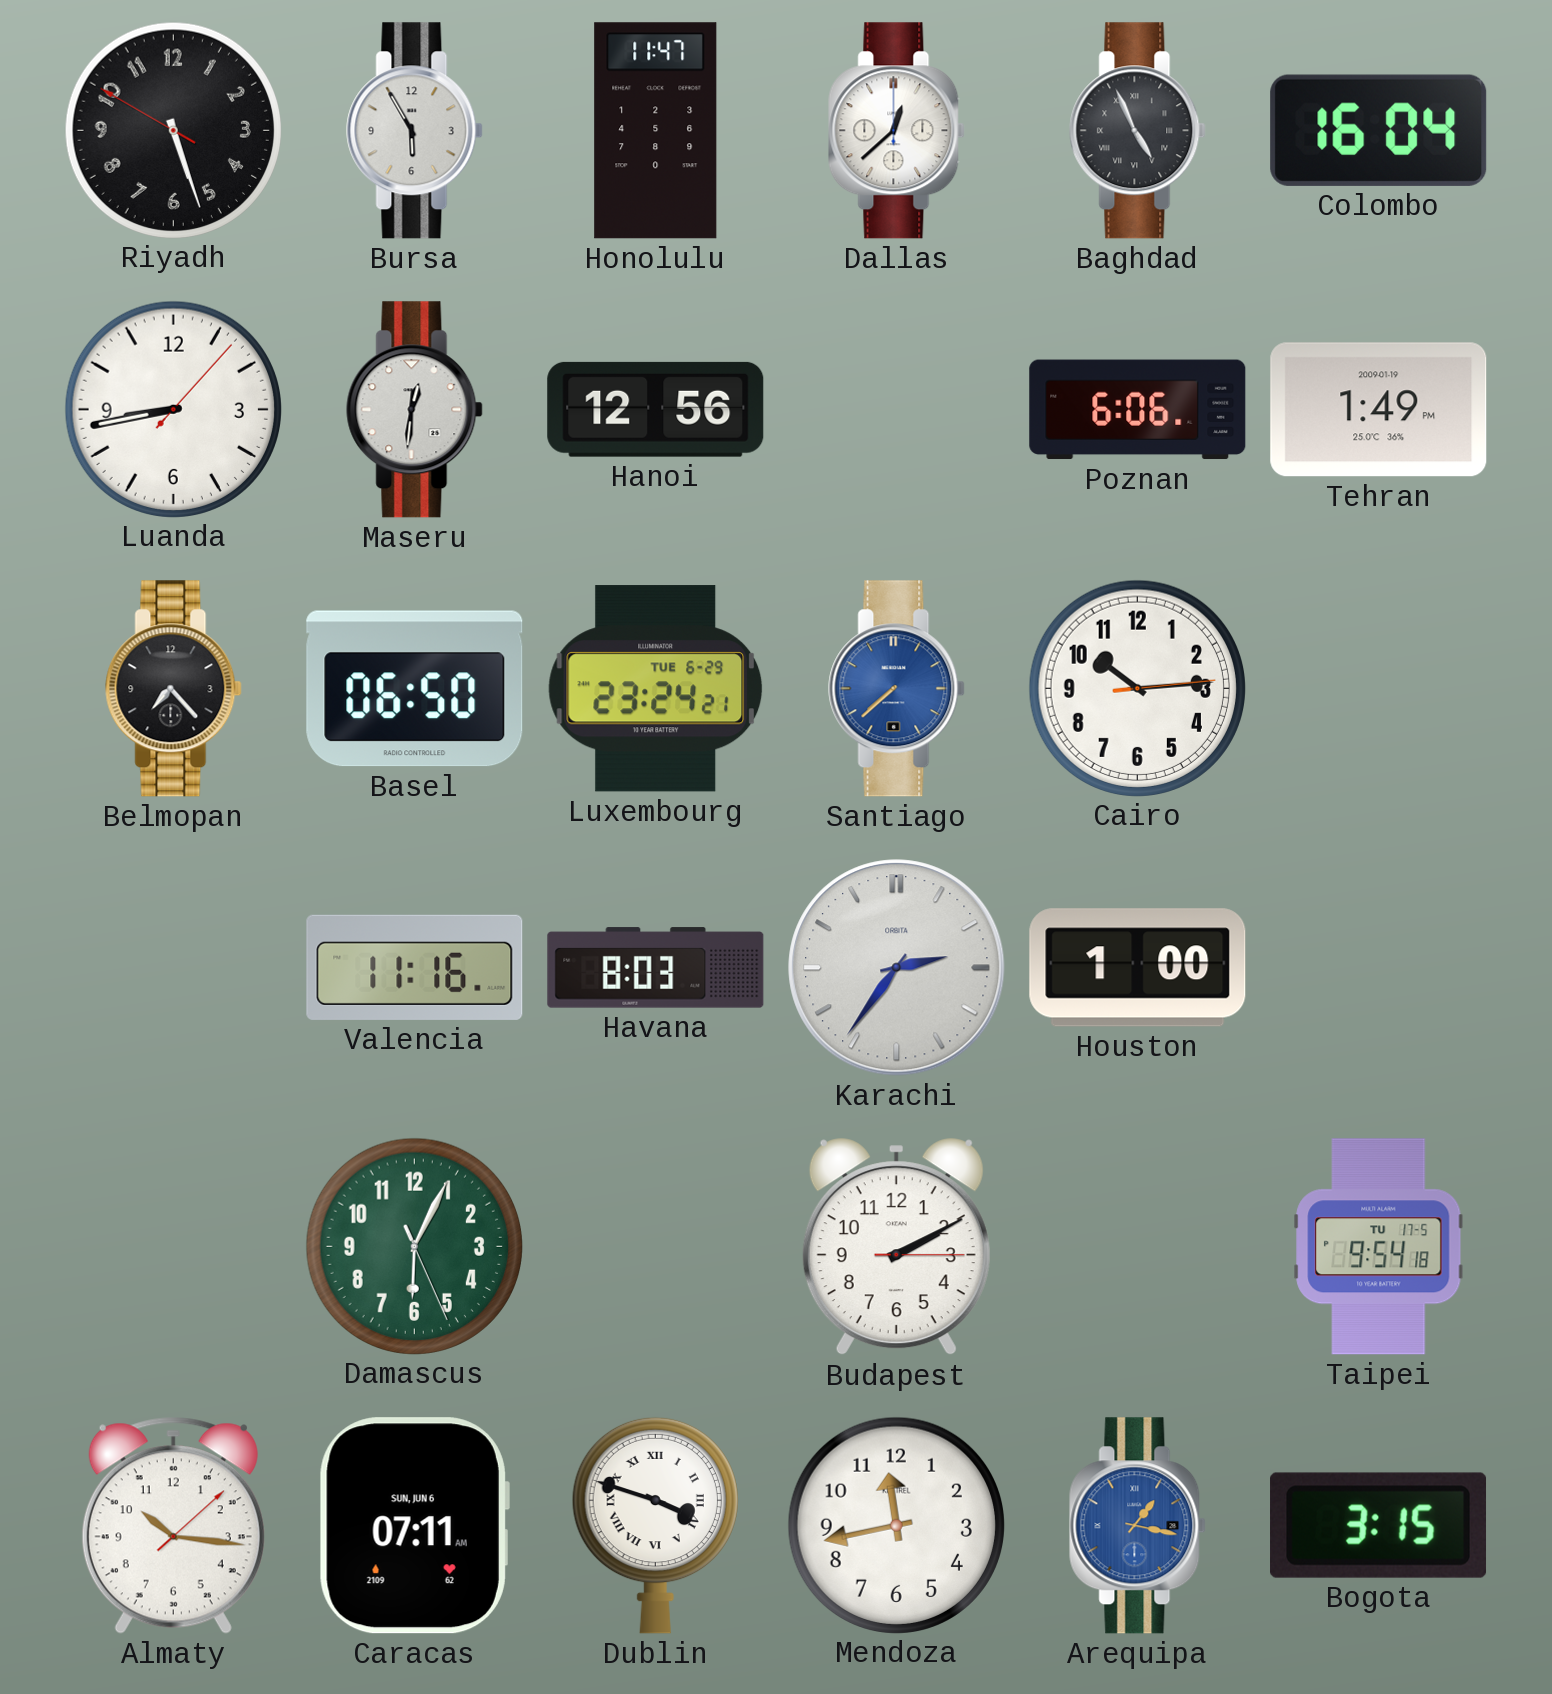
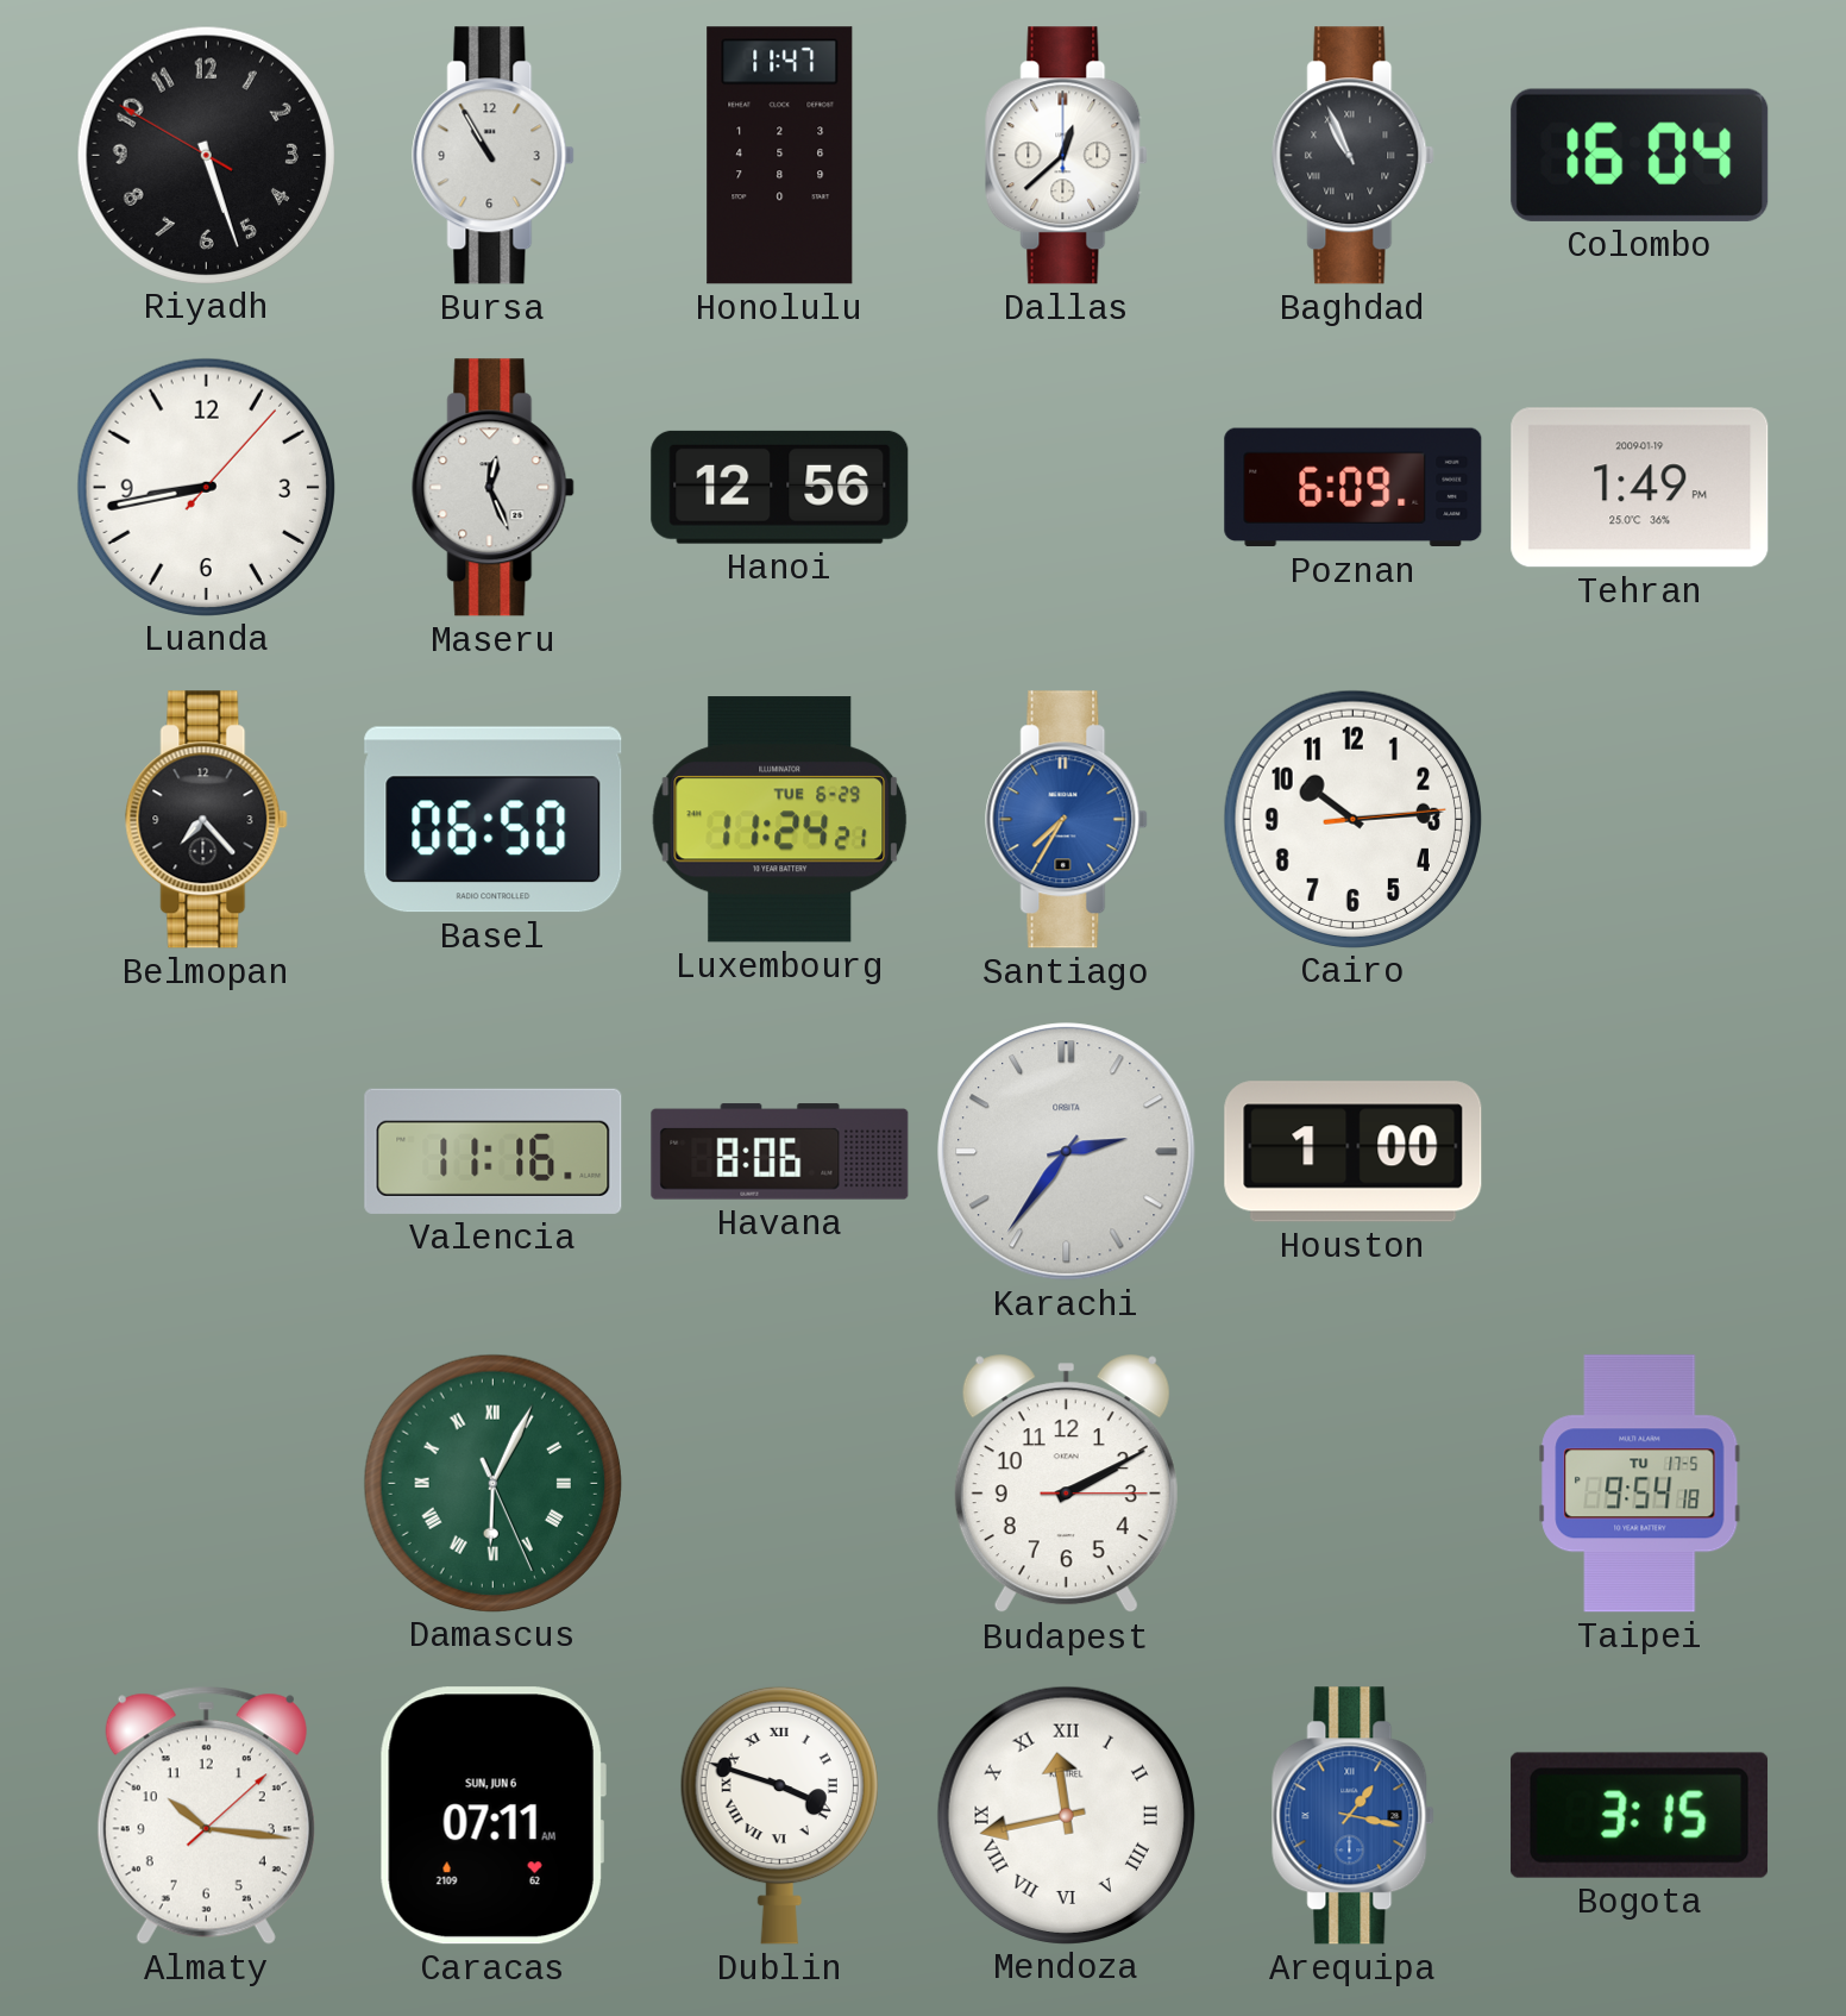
Bursa: 5:55 -> 10:55 (494, 156)
Baghdad: 4:56 -> 10:56 (1354, 156)
Maseru: 12:31 -> 12:26 (494, 488)
Poznan: 6:06 -> 6:09 (1354, 488)
Luxembourg: 23:24 -> 11:24 (780, 820)
Santiago: 7:38 -> 7:35 (1067, 820)
Havana: 8:03 -> 8:06 (780, 1152)
Damascus numerals: Arabic -> Roman (492, 1483)
Mendoza numerals: Arabic -> Roman (1066, 1815)
